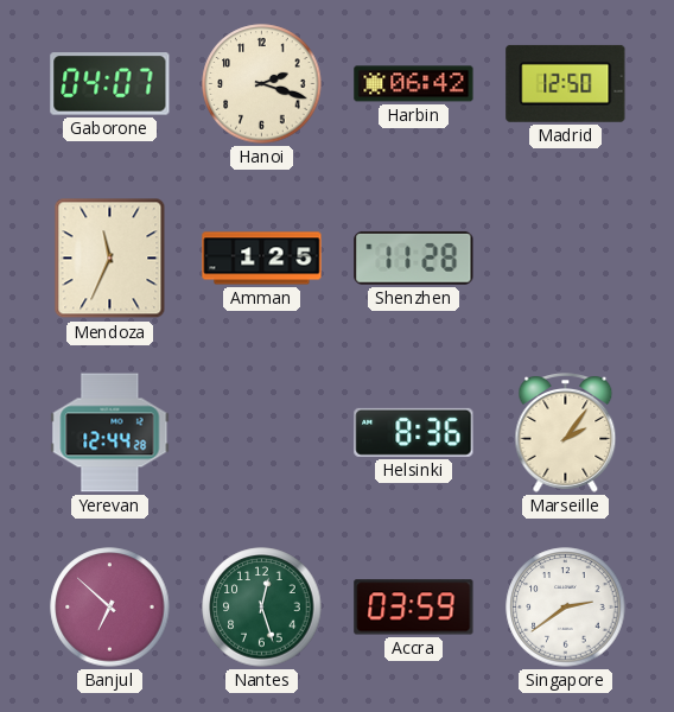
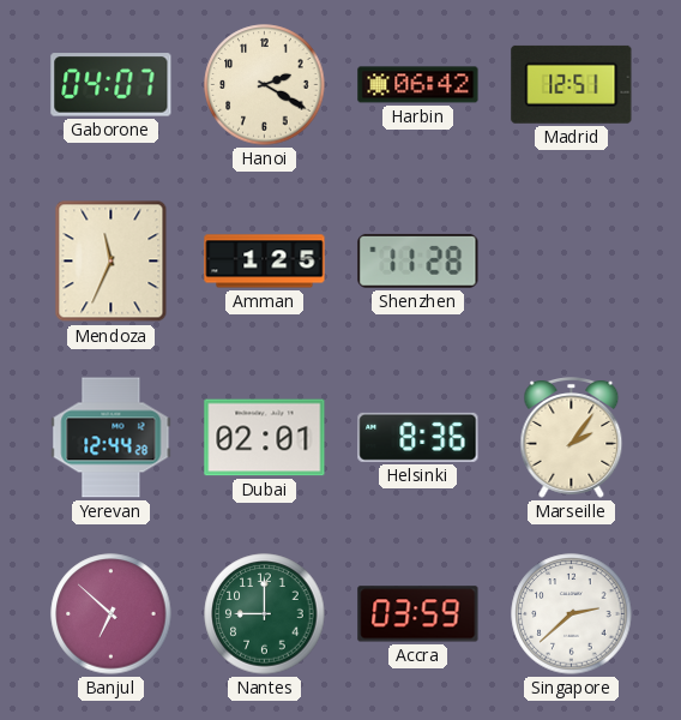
Hanoi: 2:18 -> 2:20 (265, 85)
Madrid: 12:50 -> 12:51 (572, 84)
Dubai: none -> 02:01 (265, 438)
Nantes: 12:27 -> 9:00 (265, 614)
Singapore: 2:39 -> 2:38 (572, 614)
